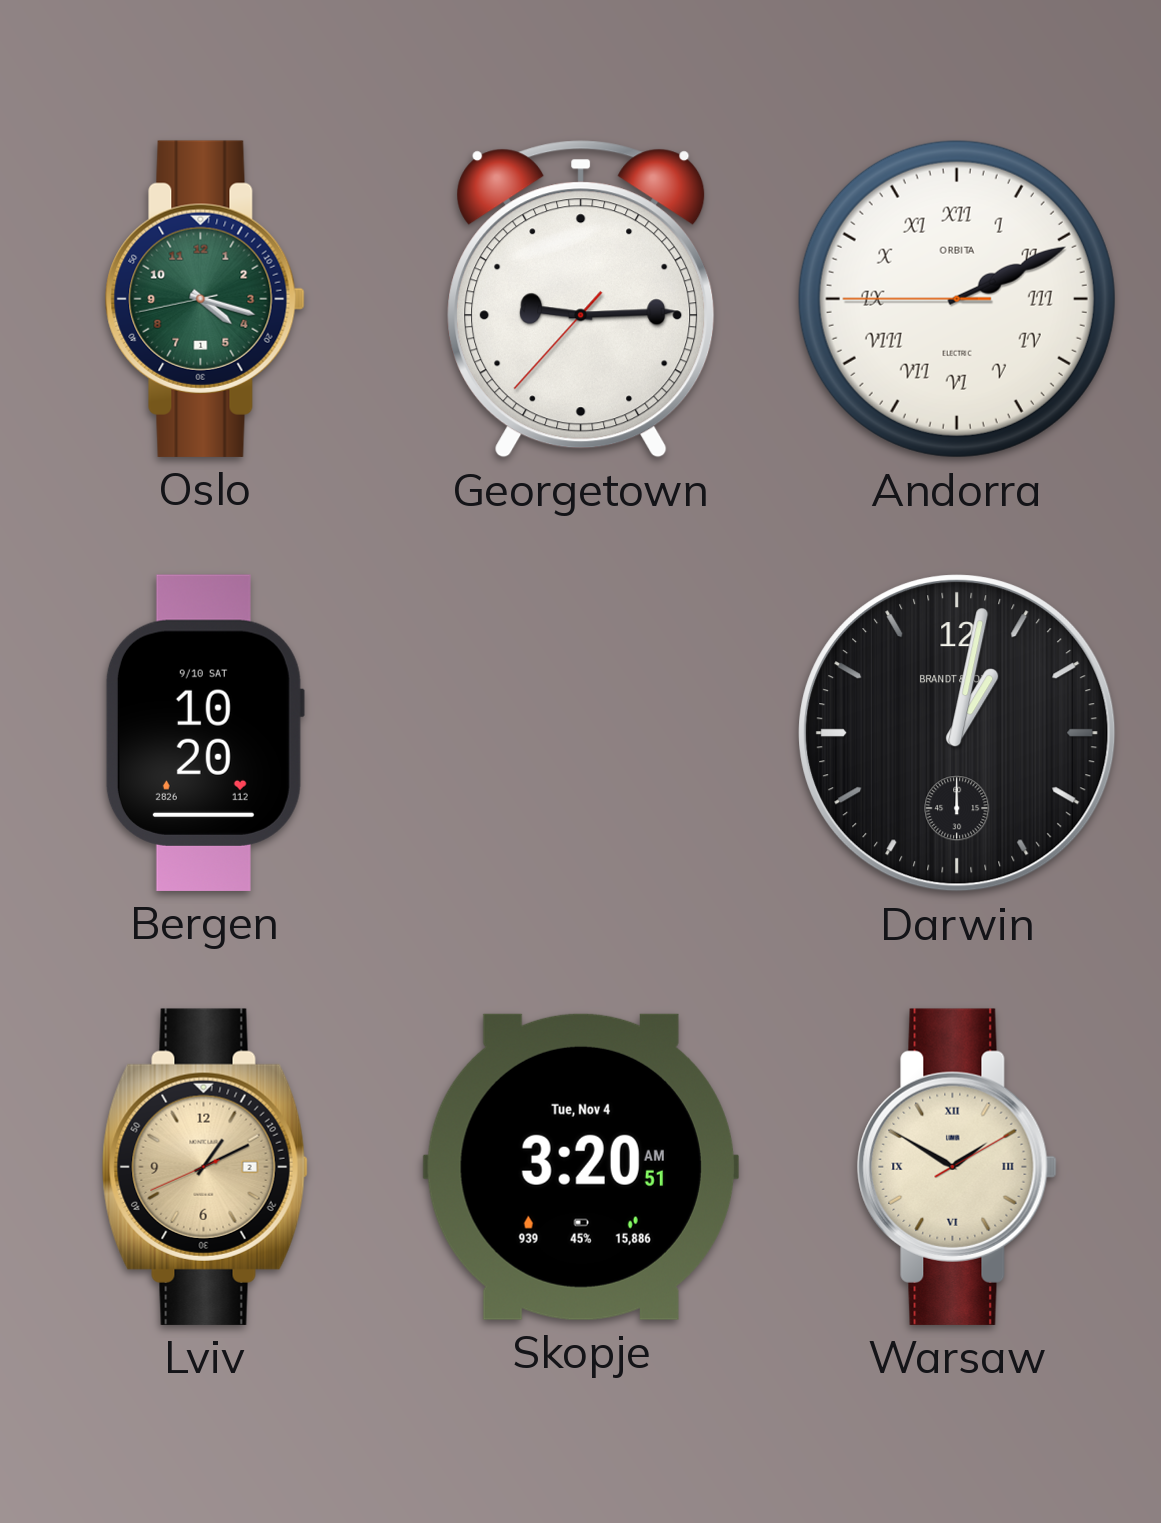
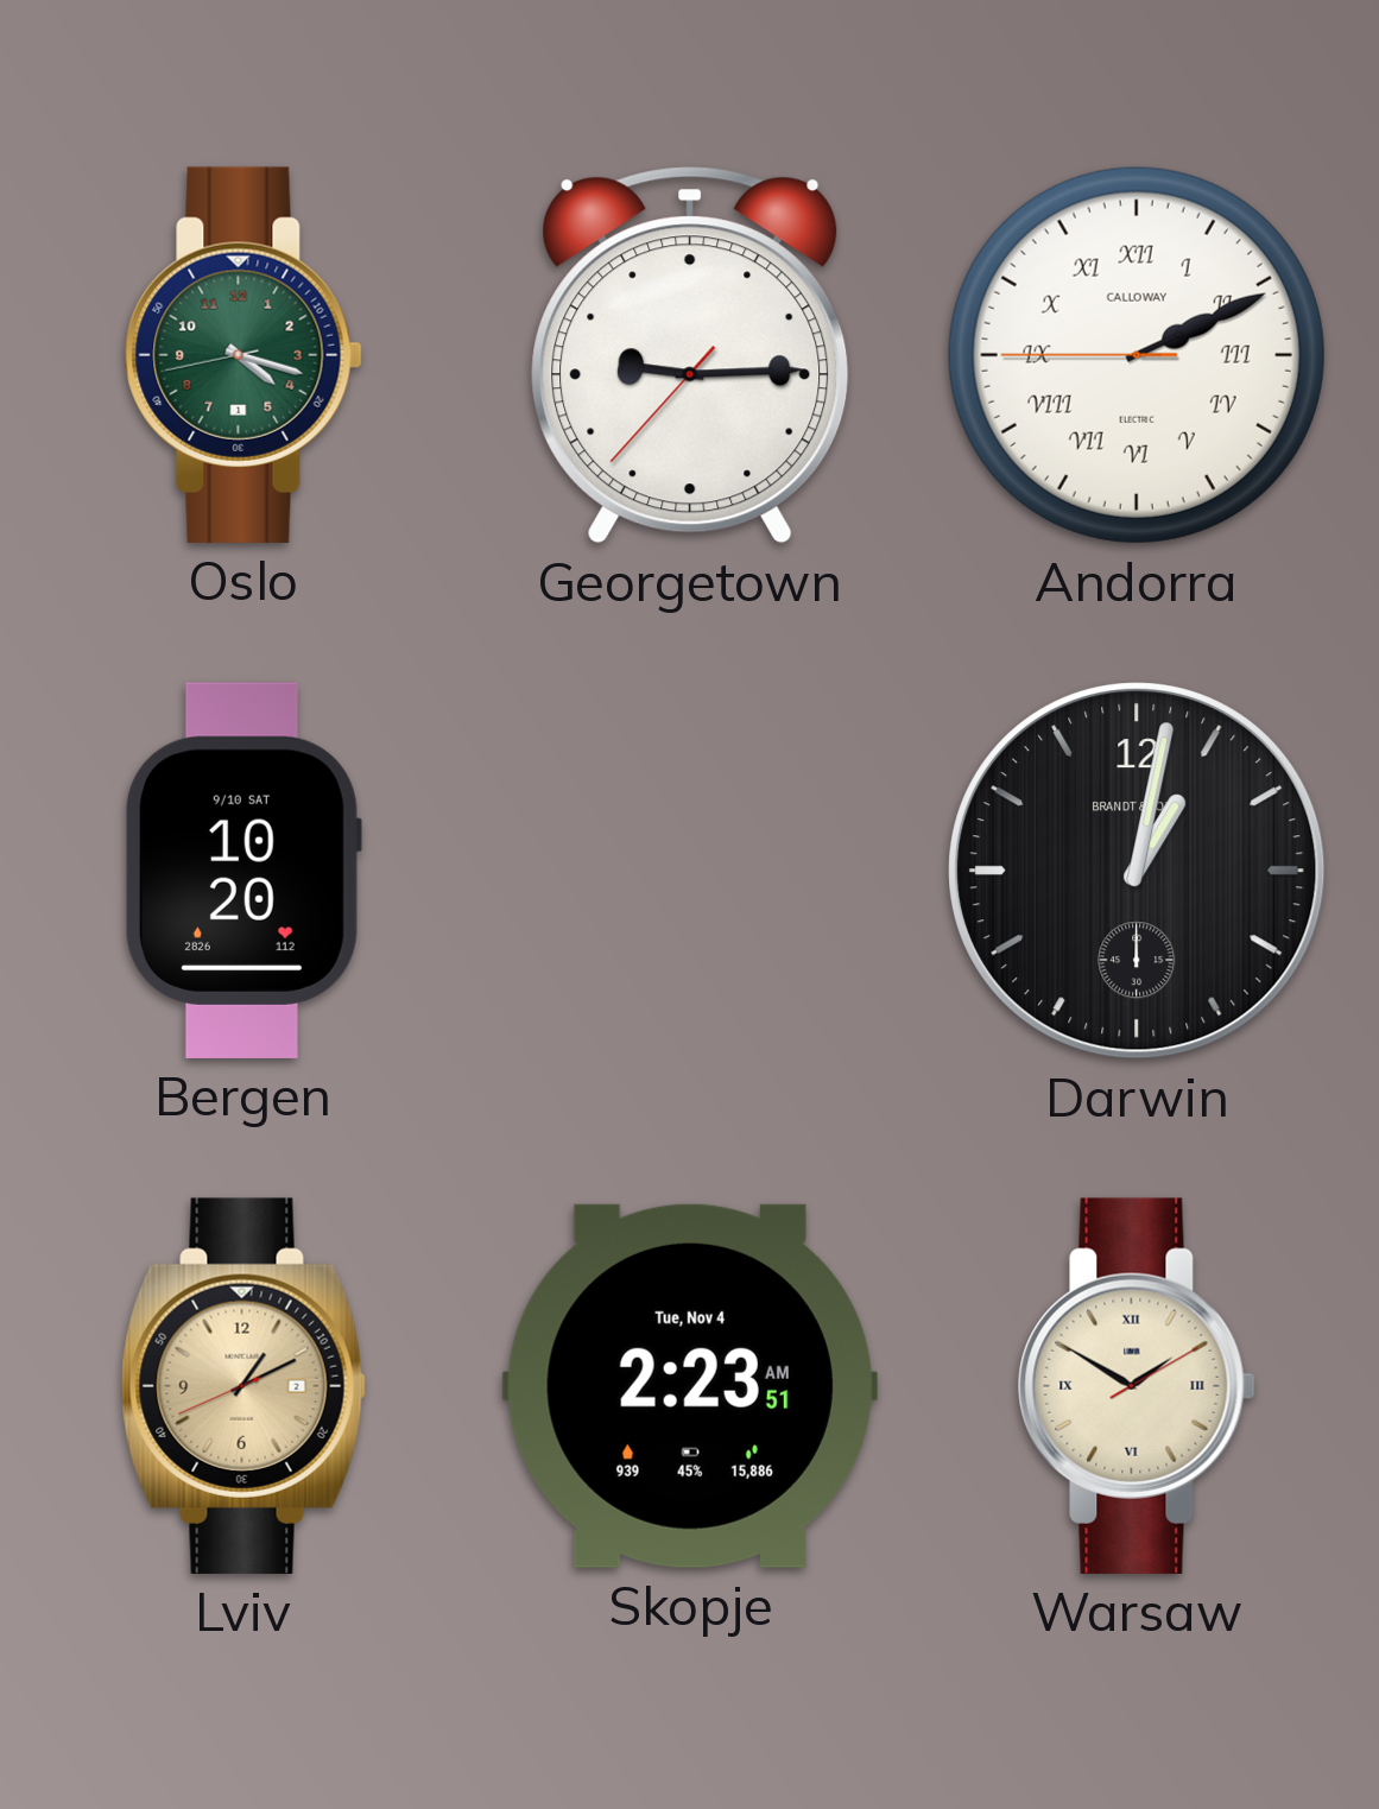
Andorra brand: ORBITA -> CALLOWAY (1137, 355)
Skopje: 3:20 -> 2:23 (690, 1386)
